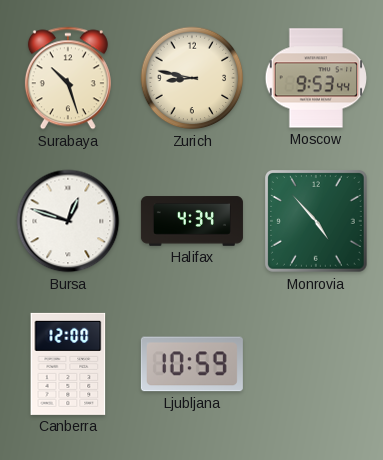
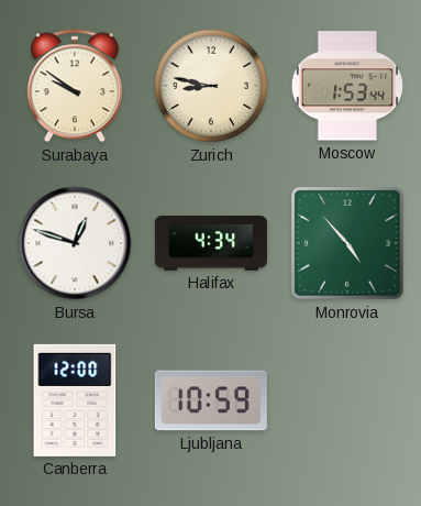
Surabaya: 10:27 -> 9:51 (75, 86)
Moscow: 9:53 -> 1:53 (347, 86)
